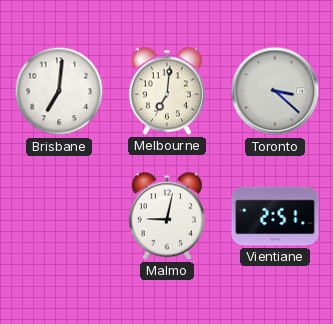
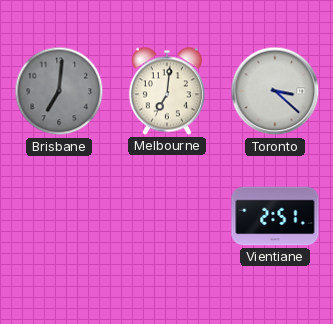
Brisbane dial: white -> grey (59, 91)
Malmo: 9:02 -> none (167, 216)
